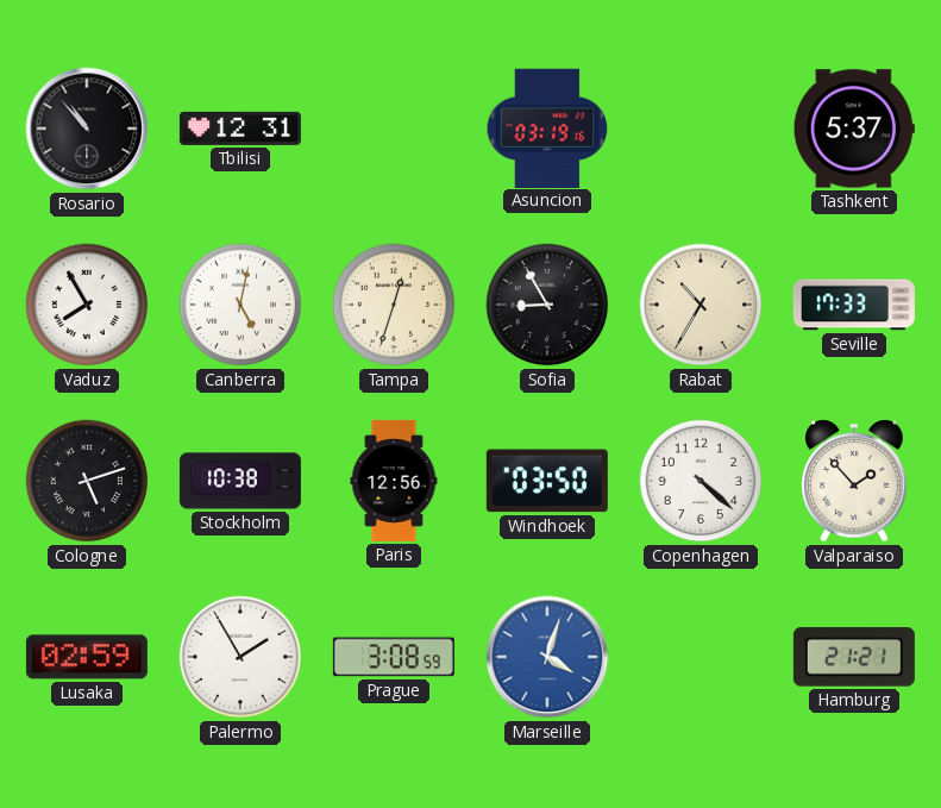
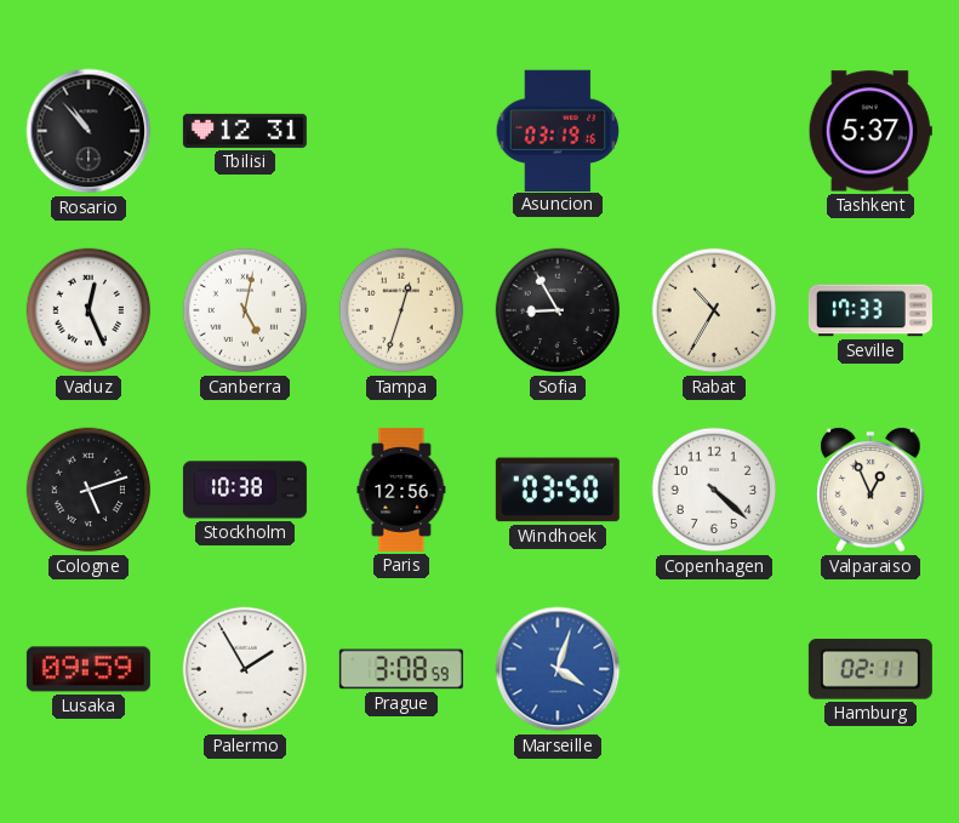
Vaduz: 7:55 -> 12:26 (89, 310)
Valparaiso: 1:53 -> 12:56 (870, 491)
Lusaka: 02:59 -> 09:59 (89, 669)
Hamburg: 21:21 -> 02:11 (870, 669)
